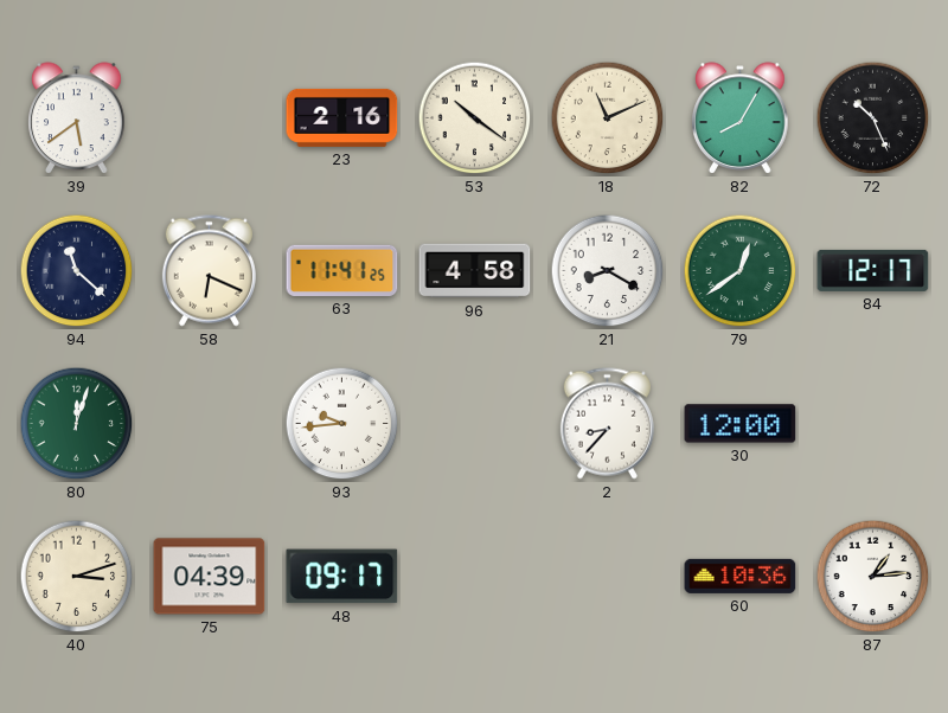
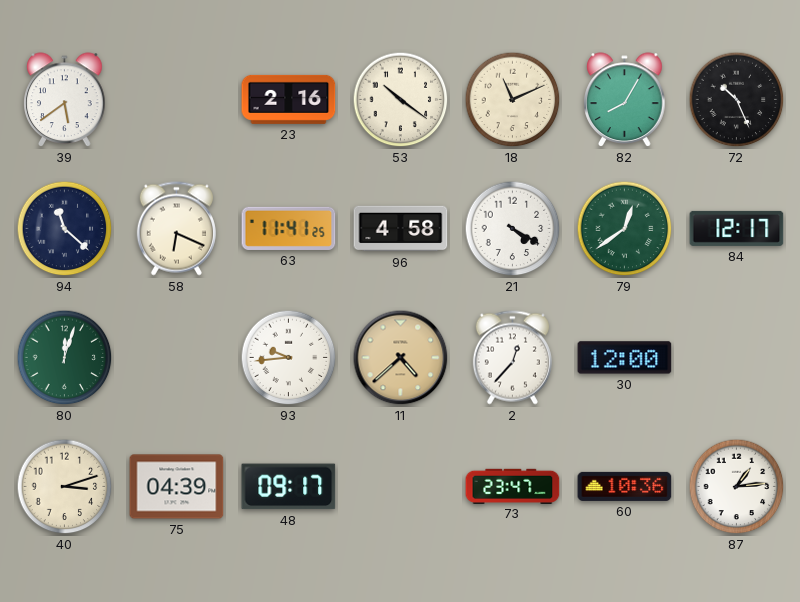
21: 8:20 -> 4:20 (513, 229)
11: none -> 4:38 (401, 358)
2: 8:37 -> 12:37 (512, 358)
73: none -> 23:47 (513, 486)
